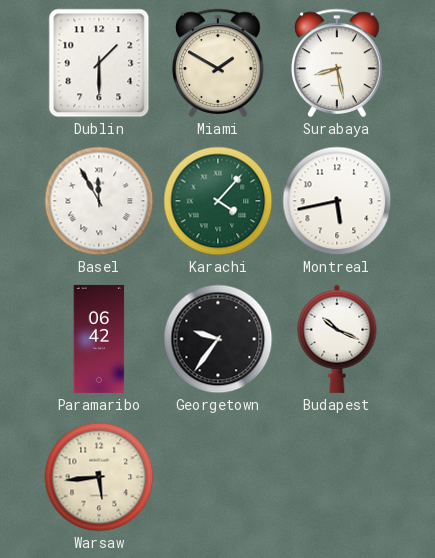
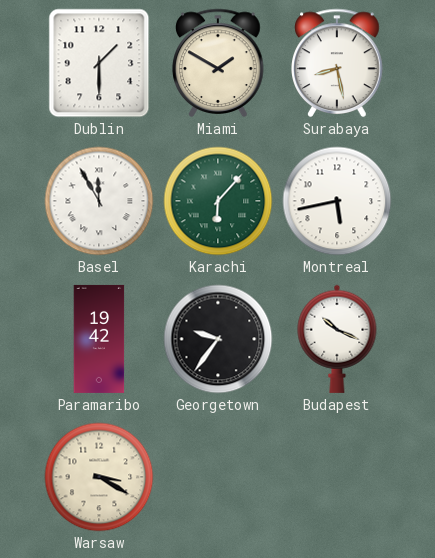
Karachi: 4:07 -> 6:07 (218, 201)
Paramaribo: 06:42 -> 19:42 (99, 339)
Warsaw: 5:44 -> 3:20 (99, 477)
